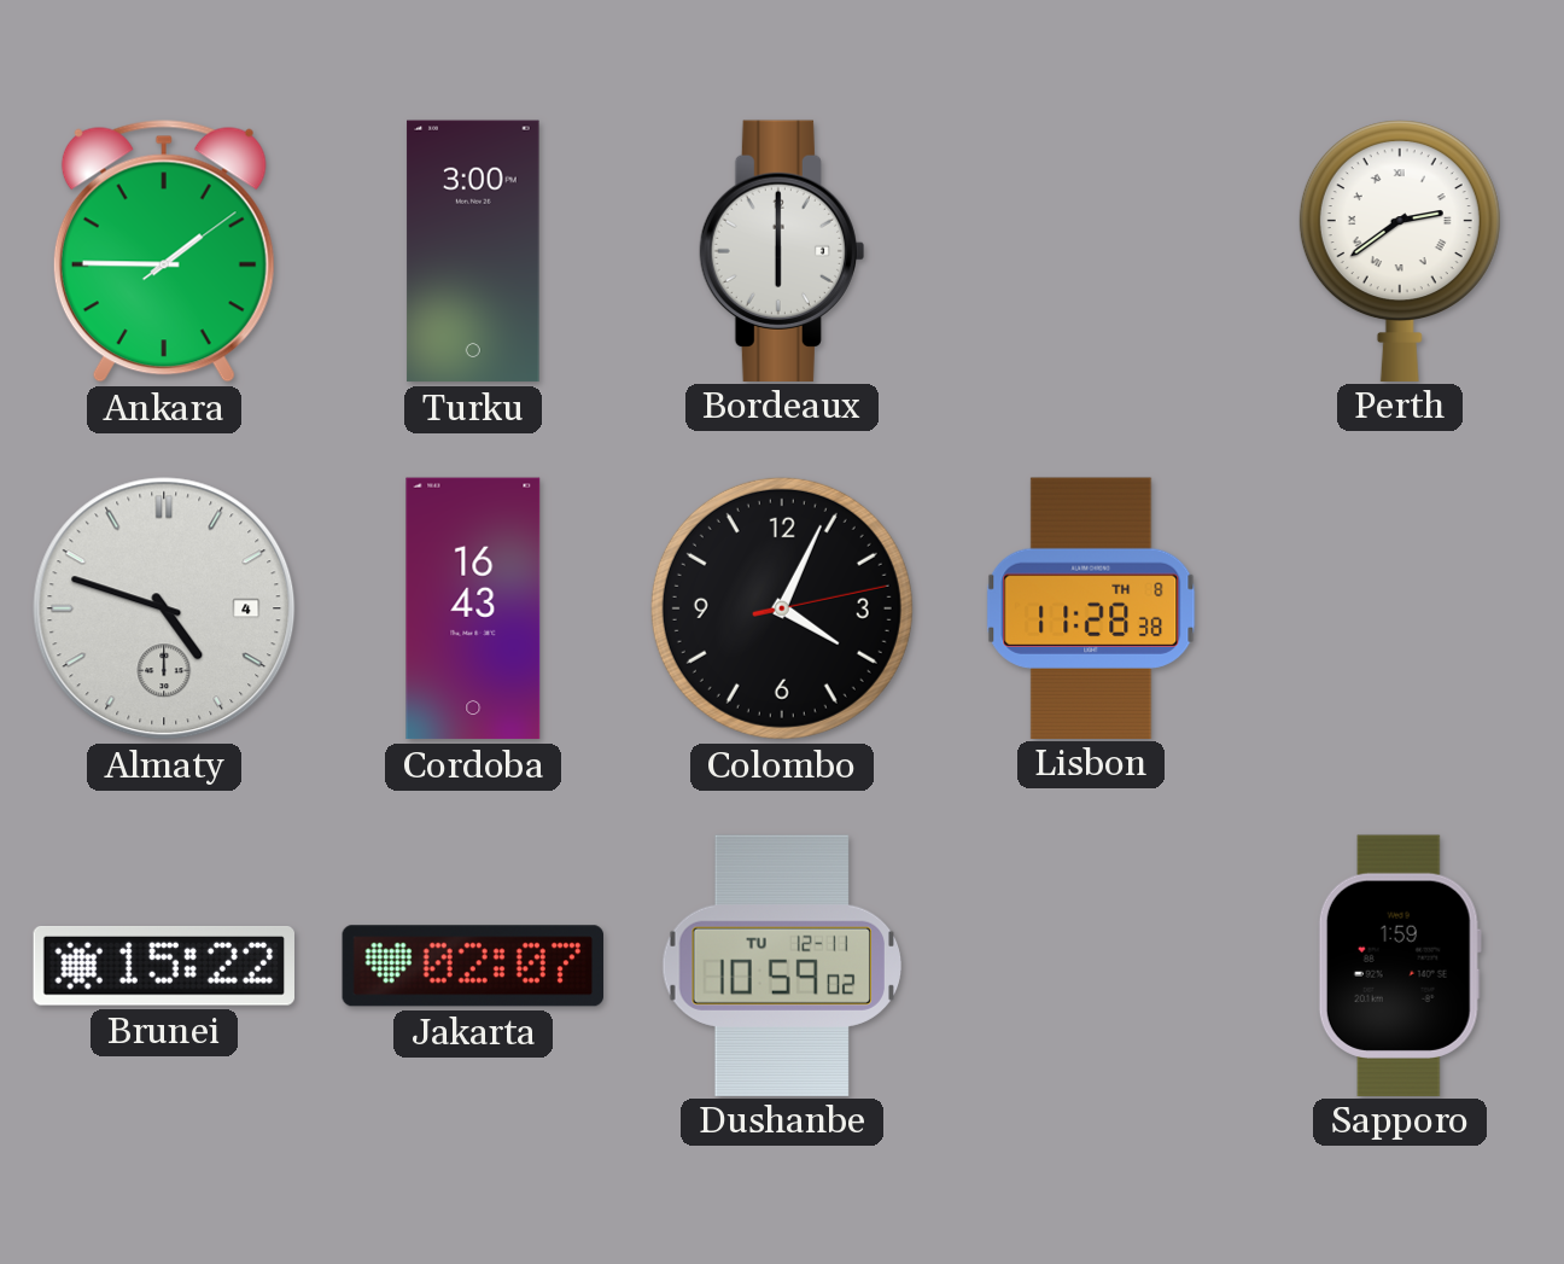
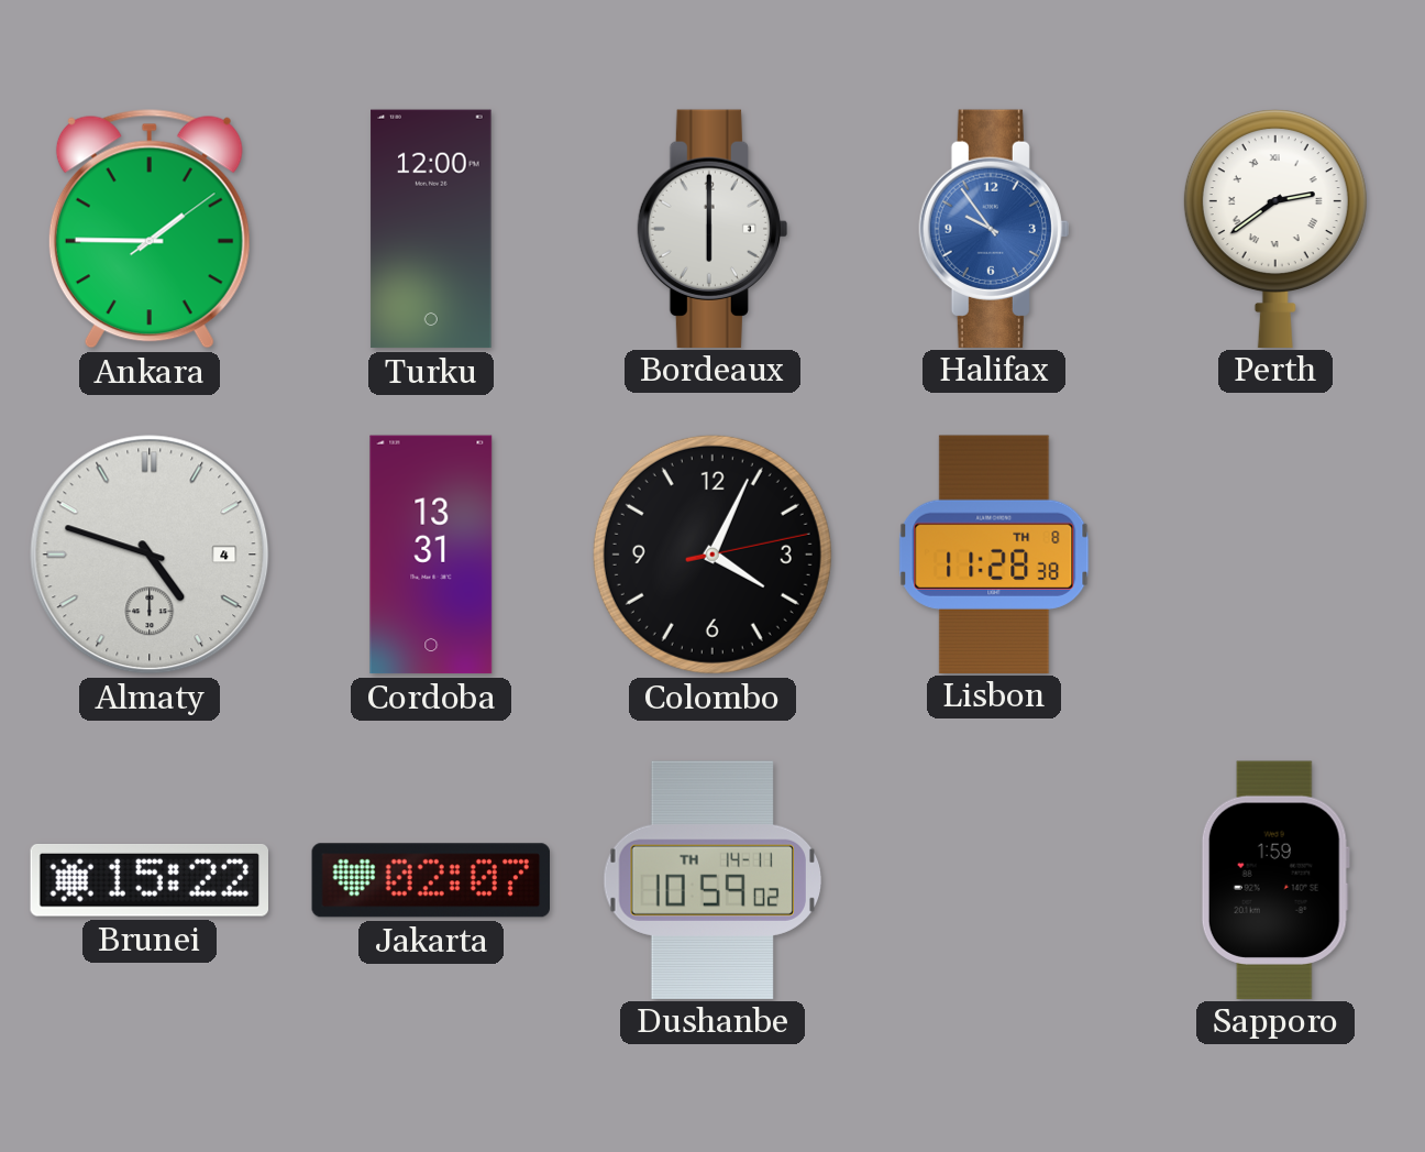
Turku: 3:00 -> 12:00 (431, 229)
Halifax: none -> 9:54 (994, 228)
Cordoba: 16:43 -> 13:31 (431, 555)
Dushanbe date: TU 12-11 -> TH 14-11 (712, 879)
